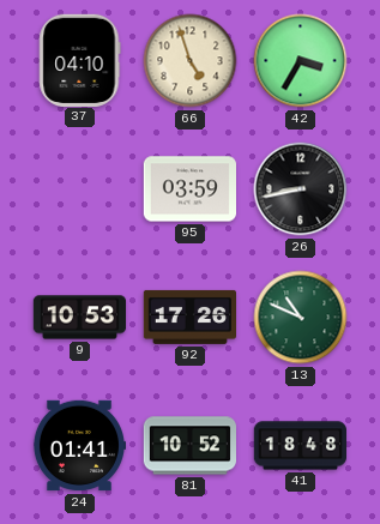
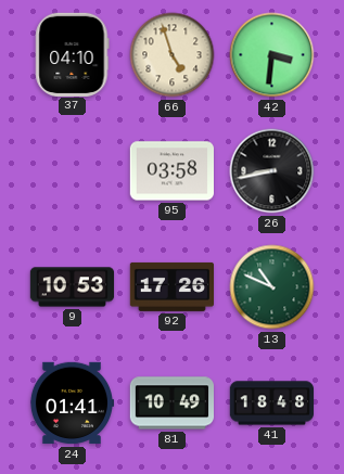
42: 3:35 -> 3:31 (272, 55)
95: 03:59 -> 03:58 (171, 171)
81: 10:52 -> 10:49 (171, 403)
